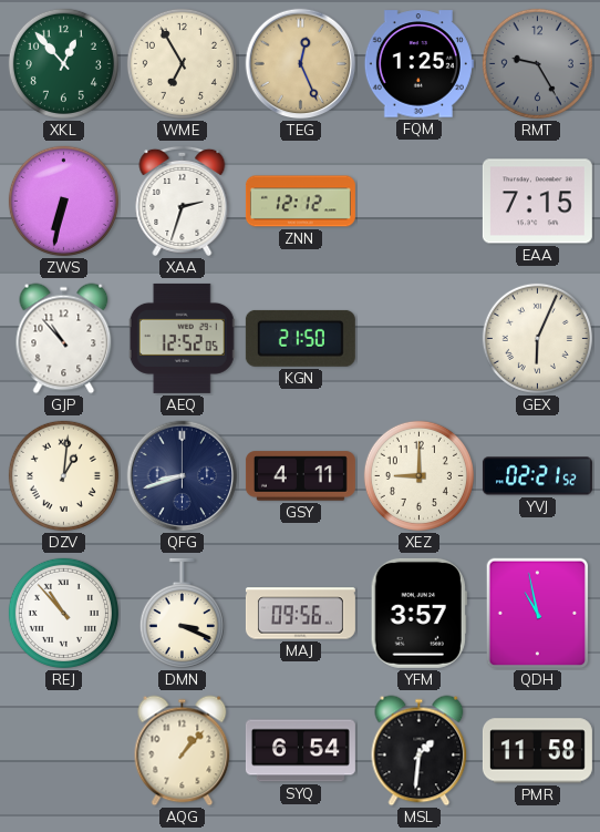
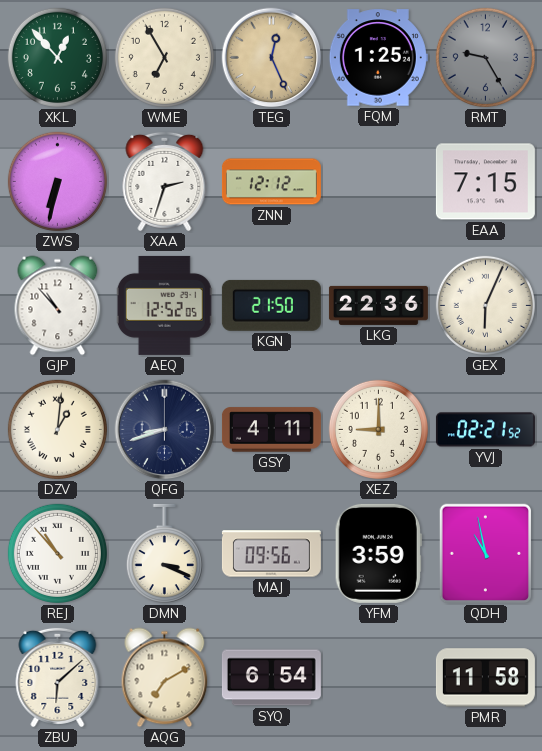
LKG: none -> 22:36 (378, 305)
YFM: 3:57 -> 3:59 (378, 553)
ZBU: none -> 6:08 (58, 677)
AQG: 1:07 -> 7:10 (165, 678)
MSL: 1:31 -> none (420, 751)
